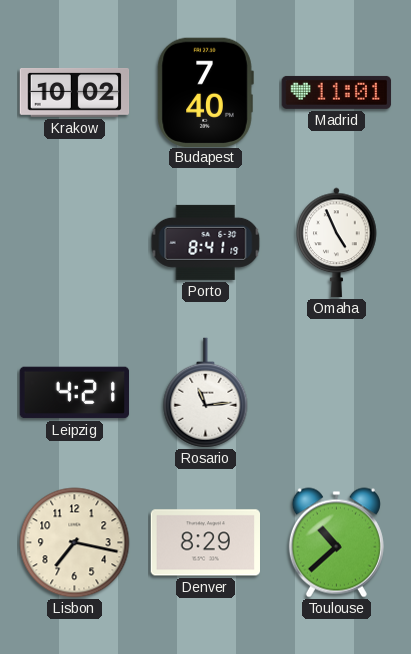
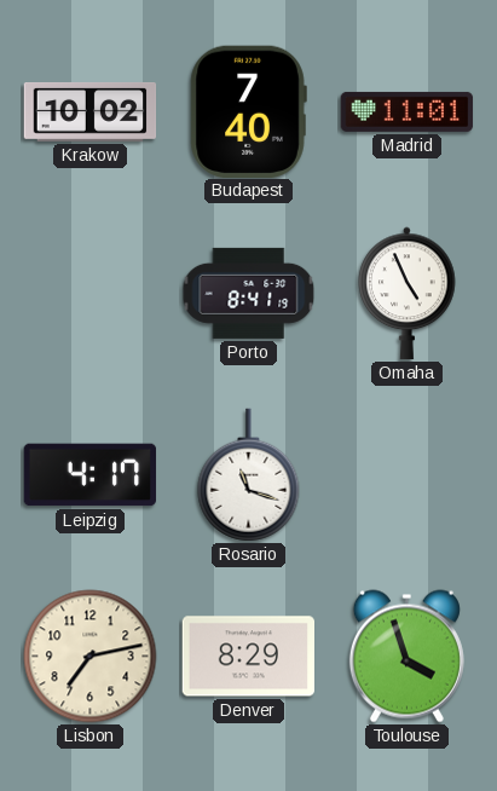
Leipzig: 4:21 -> 4:17 (91, 475)
Rosario: 11:14 -> 11:18 (249, 475)
Lisbon: 7:17 -> 7:13 (91, 657)
Toulouse: 10:38 -> 3:57 (406, 657)
